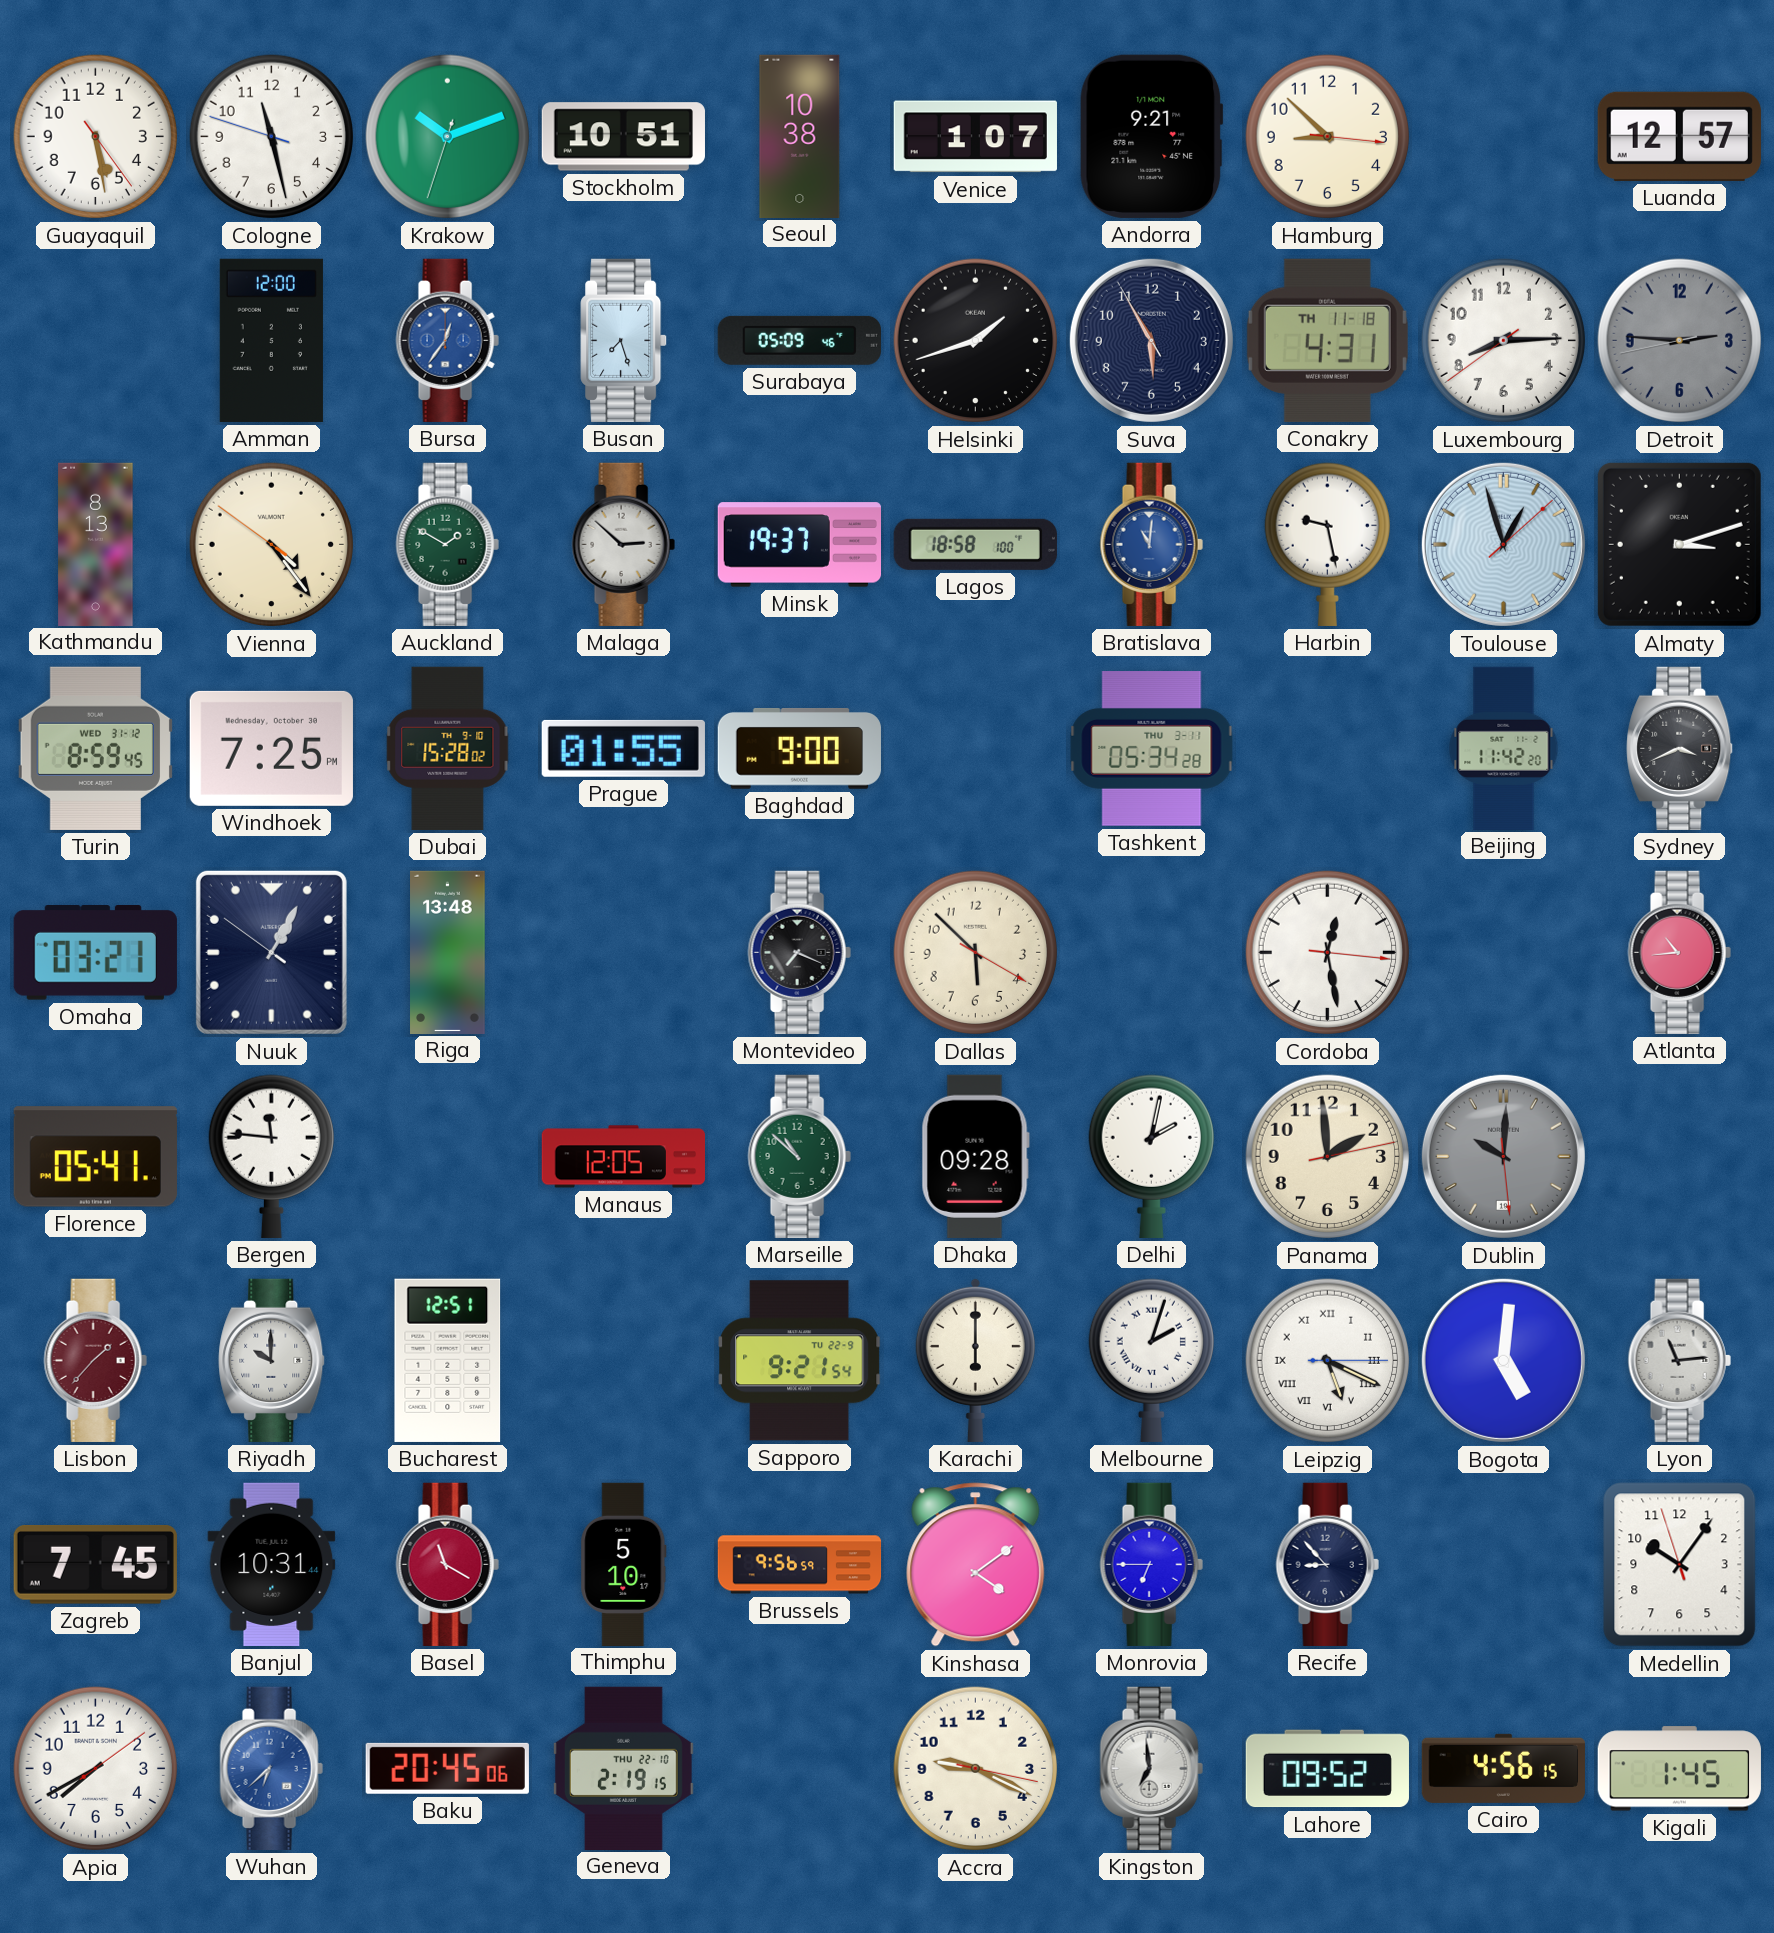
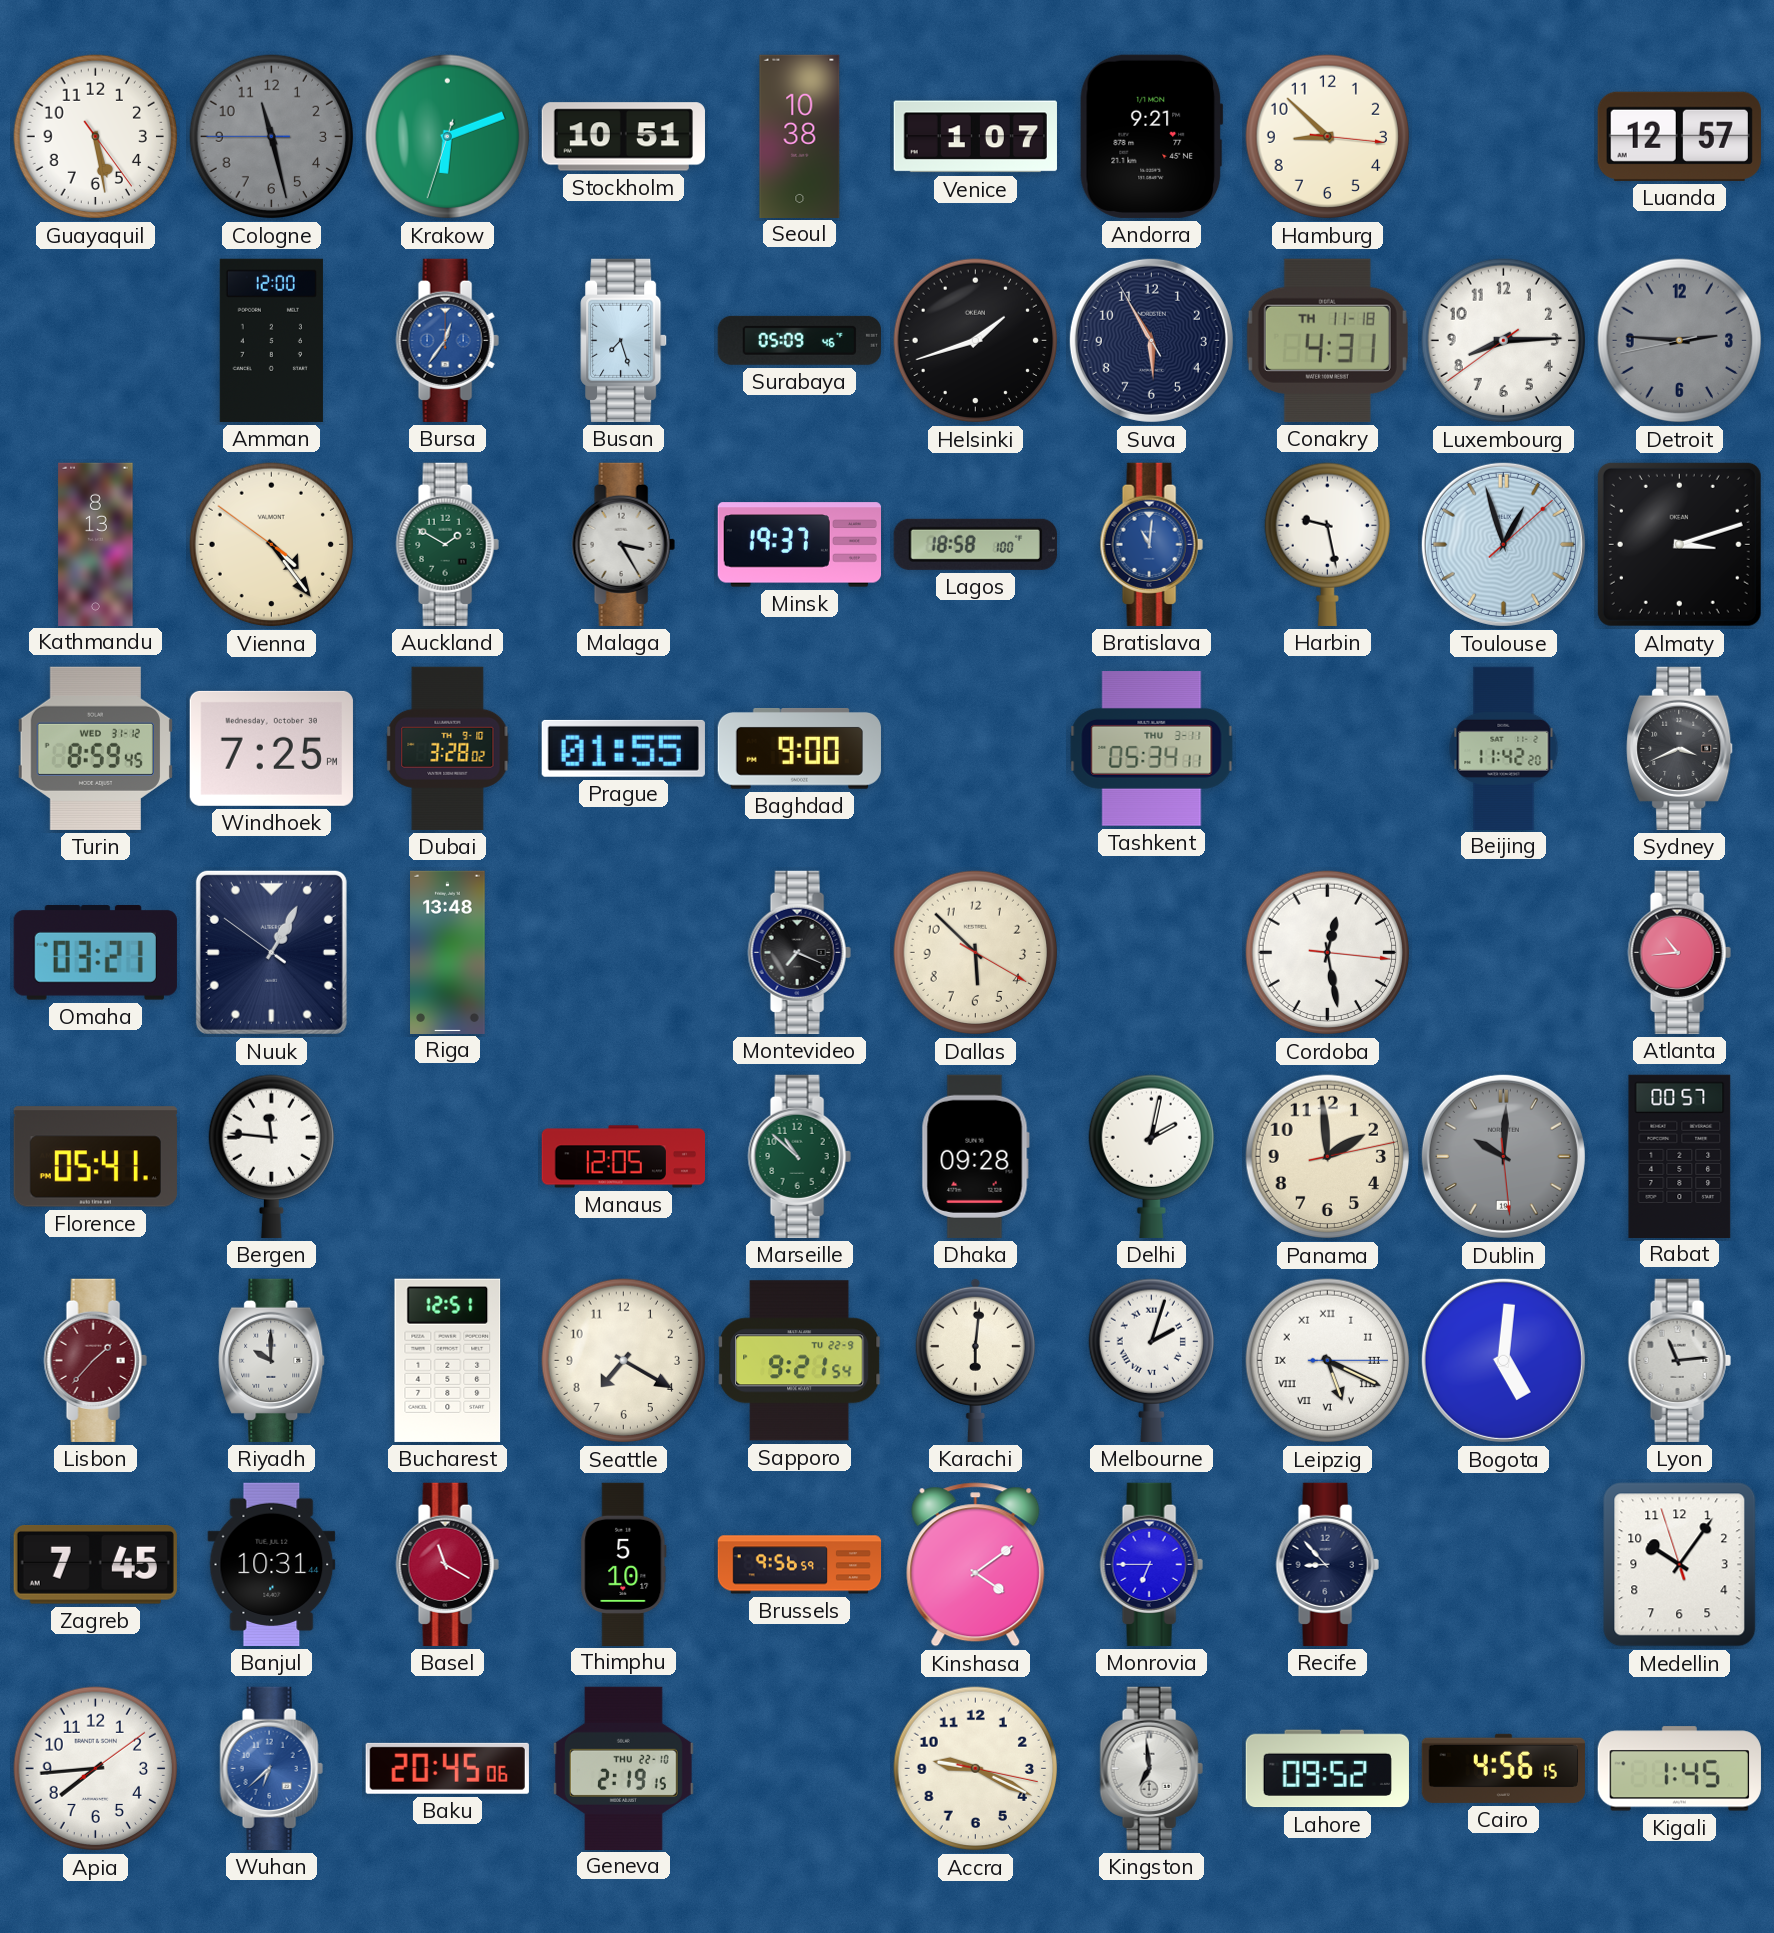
Cologne: 11:27:48 -> 11:27:45 (272, 137)
Cologne dial: white -> grey (272, 137)
Krakow: 10:11 -> 6:11 (448, 137)
Malaga: 2:52 -> 3:25 (623, 544)
Dubai: 15:28 -> 3:28 (448, 748)
Tashkent: 05:34:28 -> 05:34:11 (1152, 749)
Rabat: none -> 00:57 (1680, 1156)
Seattle: none -> 7:20 (624, 1361)
Karachi: 6:00 -> 6:01 (975, 1360)
Apia: 7:40 -> 7:44 (96, 1769)
